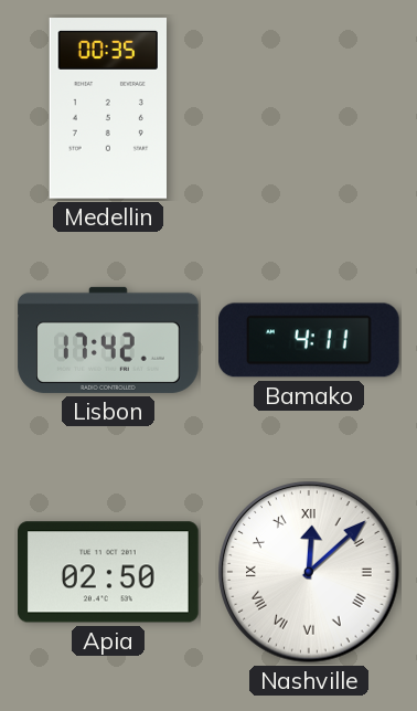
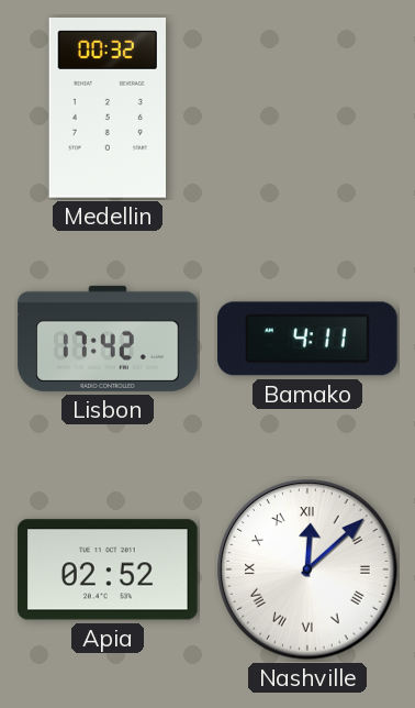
Medellin: 00:35 -> 00:32 (106, 109)
Apia: 02:50 -> 02:52 (109, 569)
